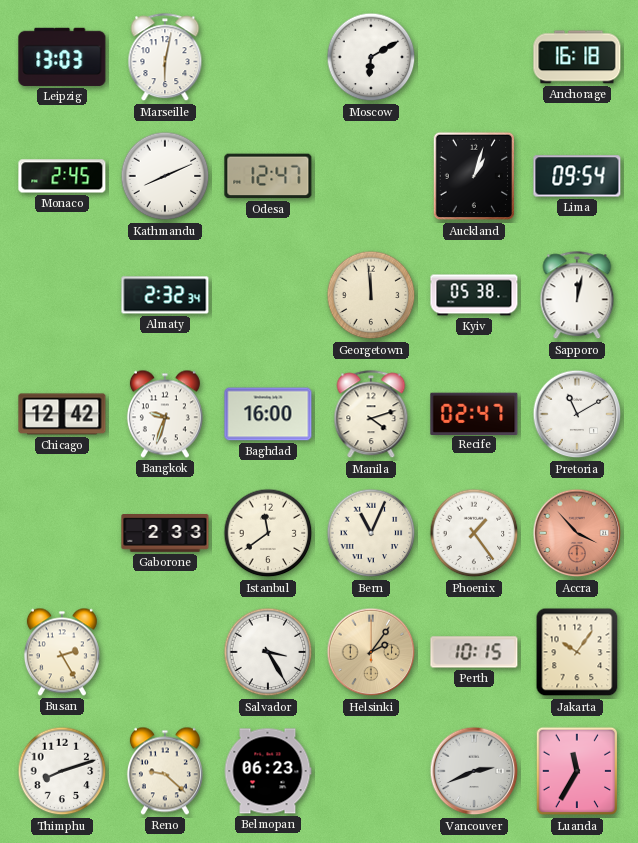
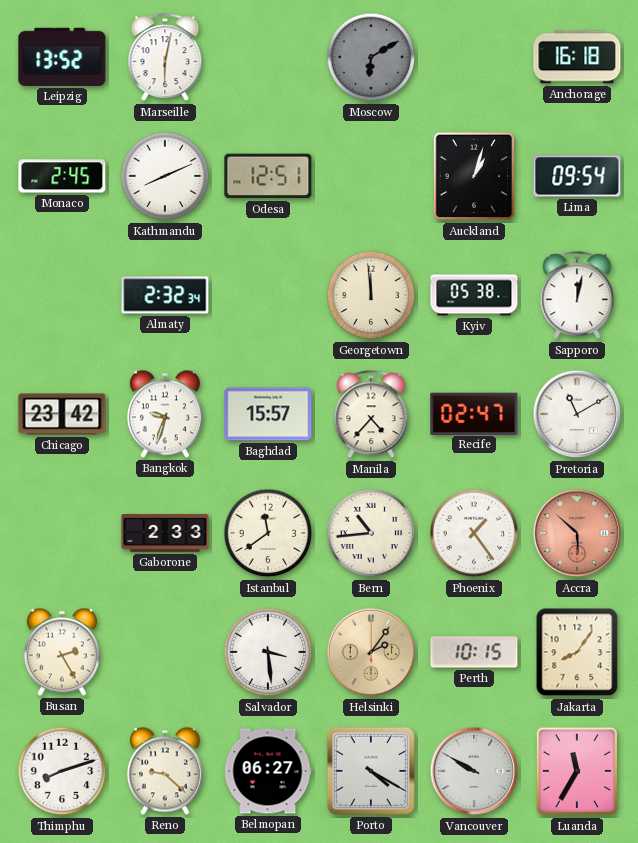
Leipzig: 13:03 -> 13:52 (62, 57)
Moscow dial: white -> grey (371, 57)
Odesa: 12:47 -> 12:51 (268, 176)
Chicago: 12:42 -> 23:42 (62, 414)
Baghdad: 16:00 -> 15:57 (268, 414)
Manila: 4:12 -> 4:37 (371, 415)
Bern: 11:04 -> 10:44 (371, 533)
Accra: 3:53 -> 5:52 (577, 533)
Salvador: 3:25 -> 3:29 (268, 652)
Jakarta: 10:06 -> 8:06 (577, 652)
Belmopan: 06:23 -> 06:27 (268, 771)
Porto: none -> 4:20 (371, 771)
Vancouver: 2:41 -> 9:50 (474, 771)
